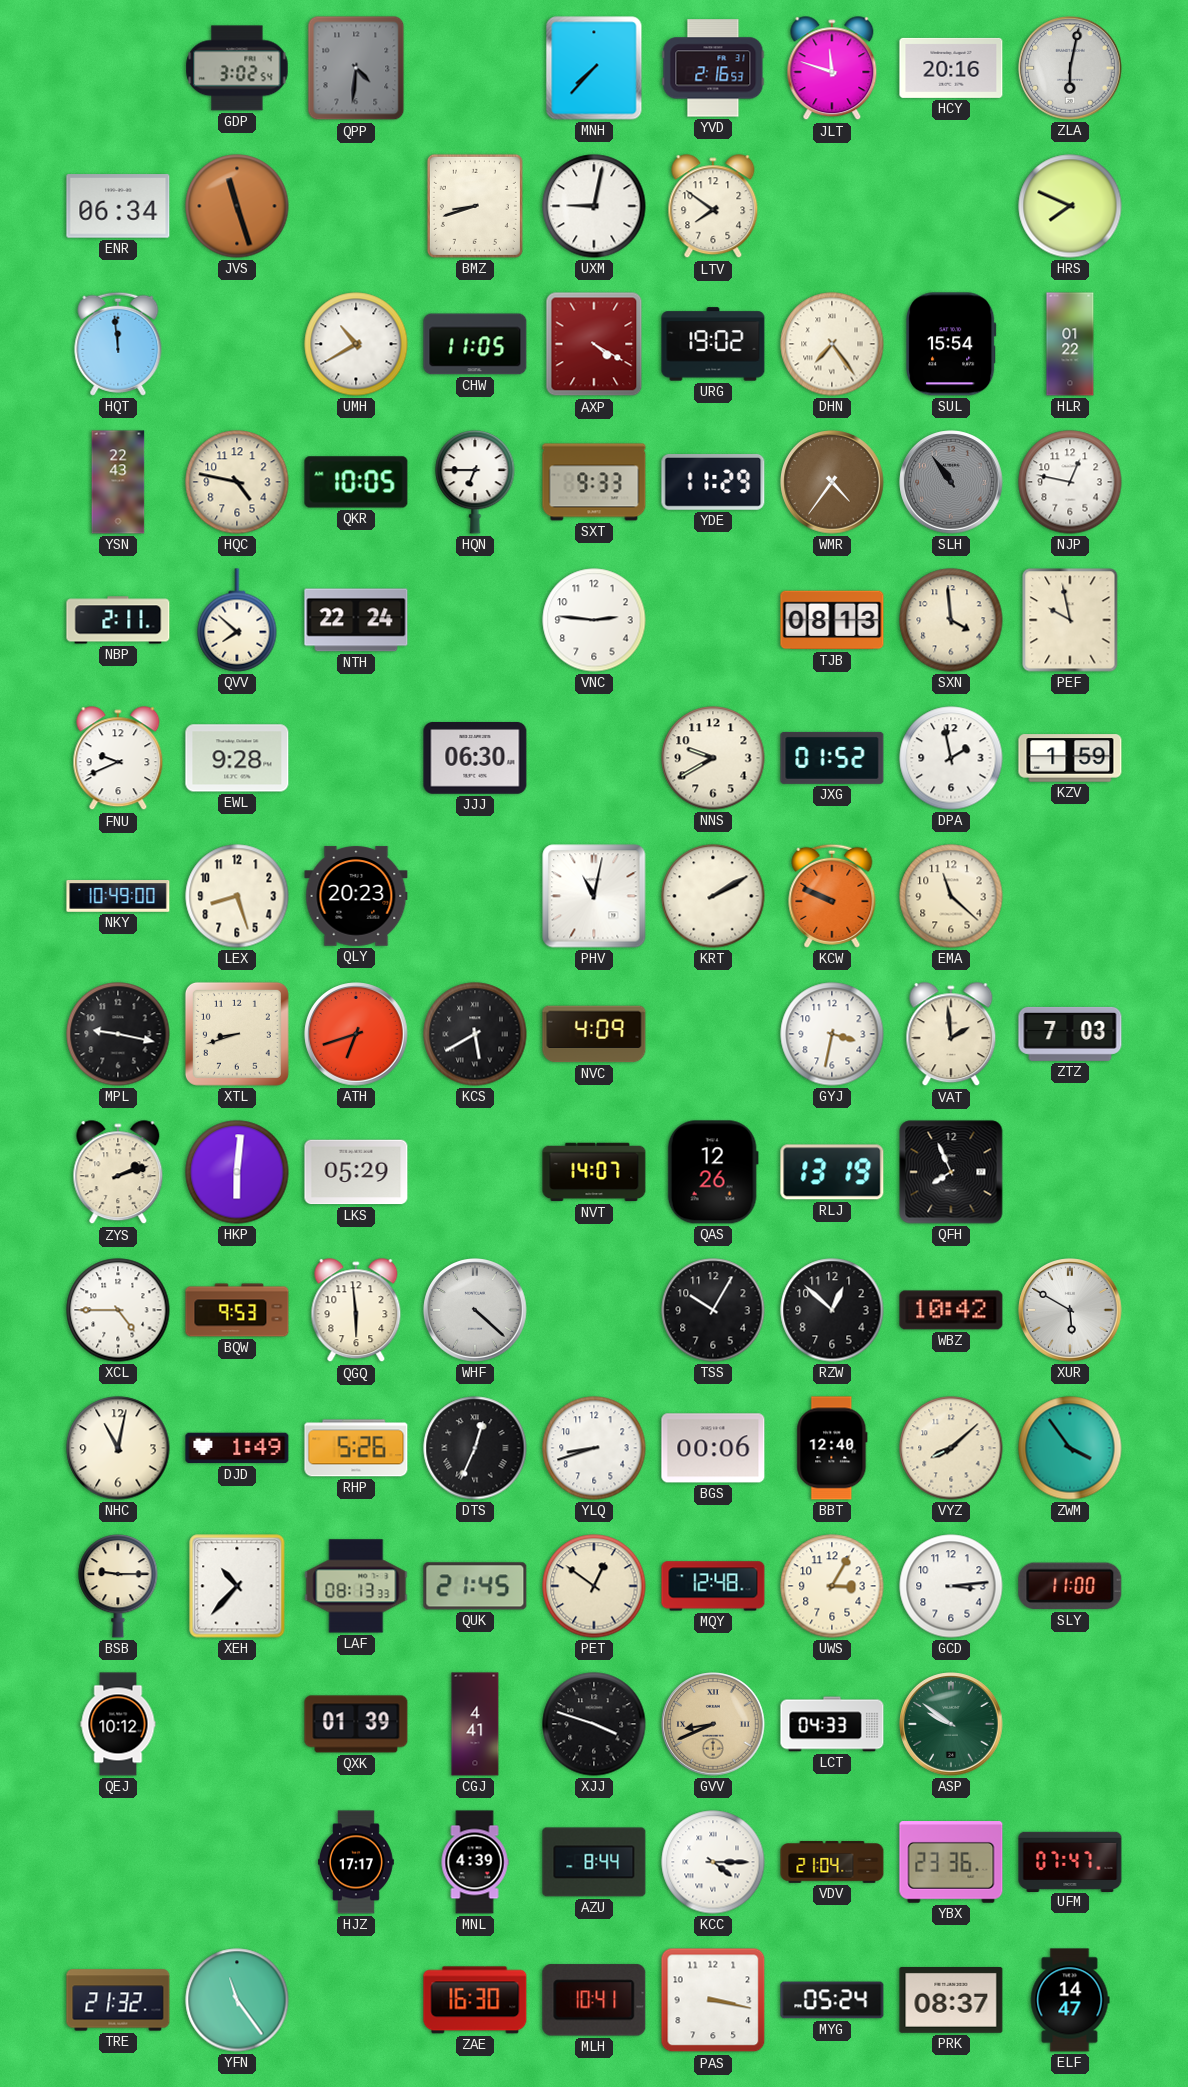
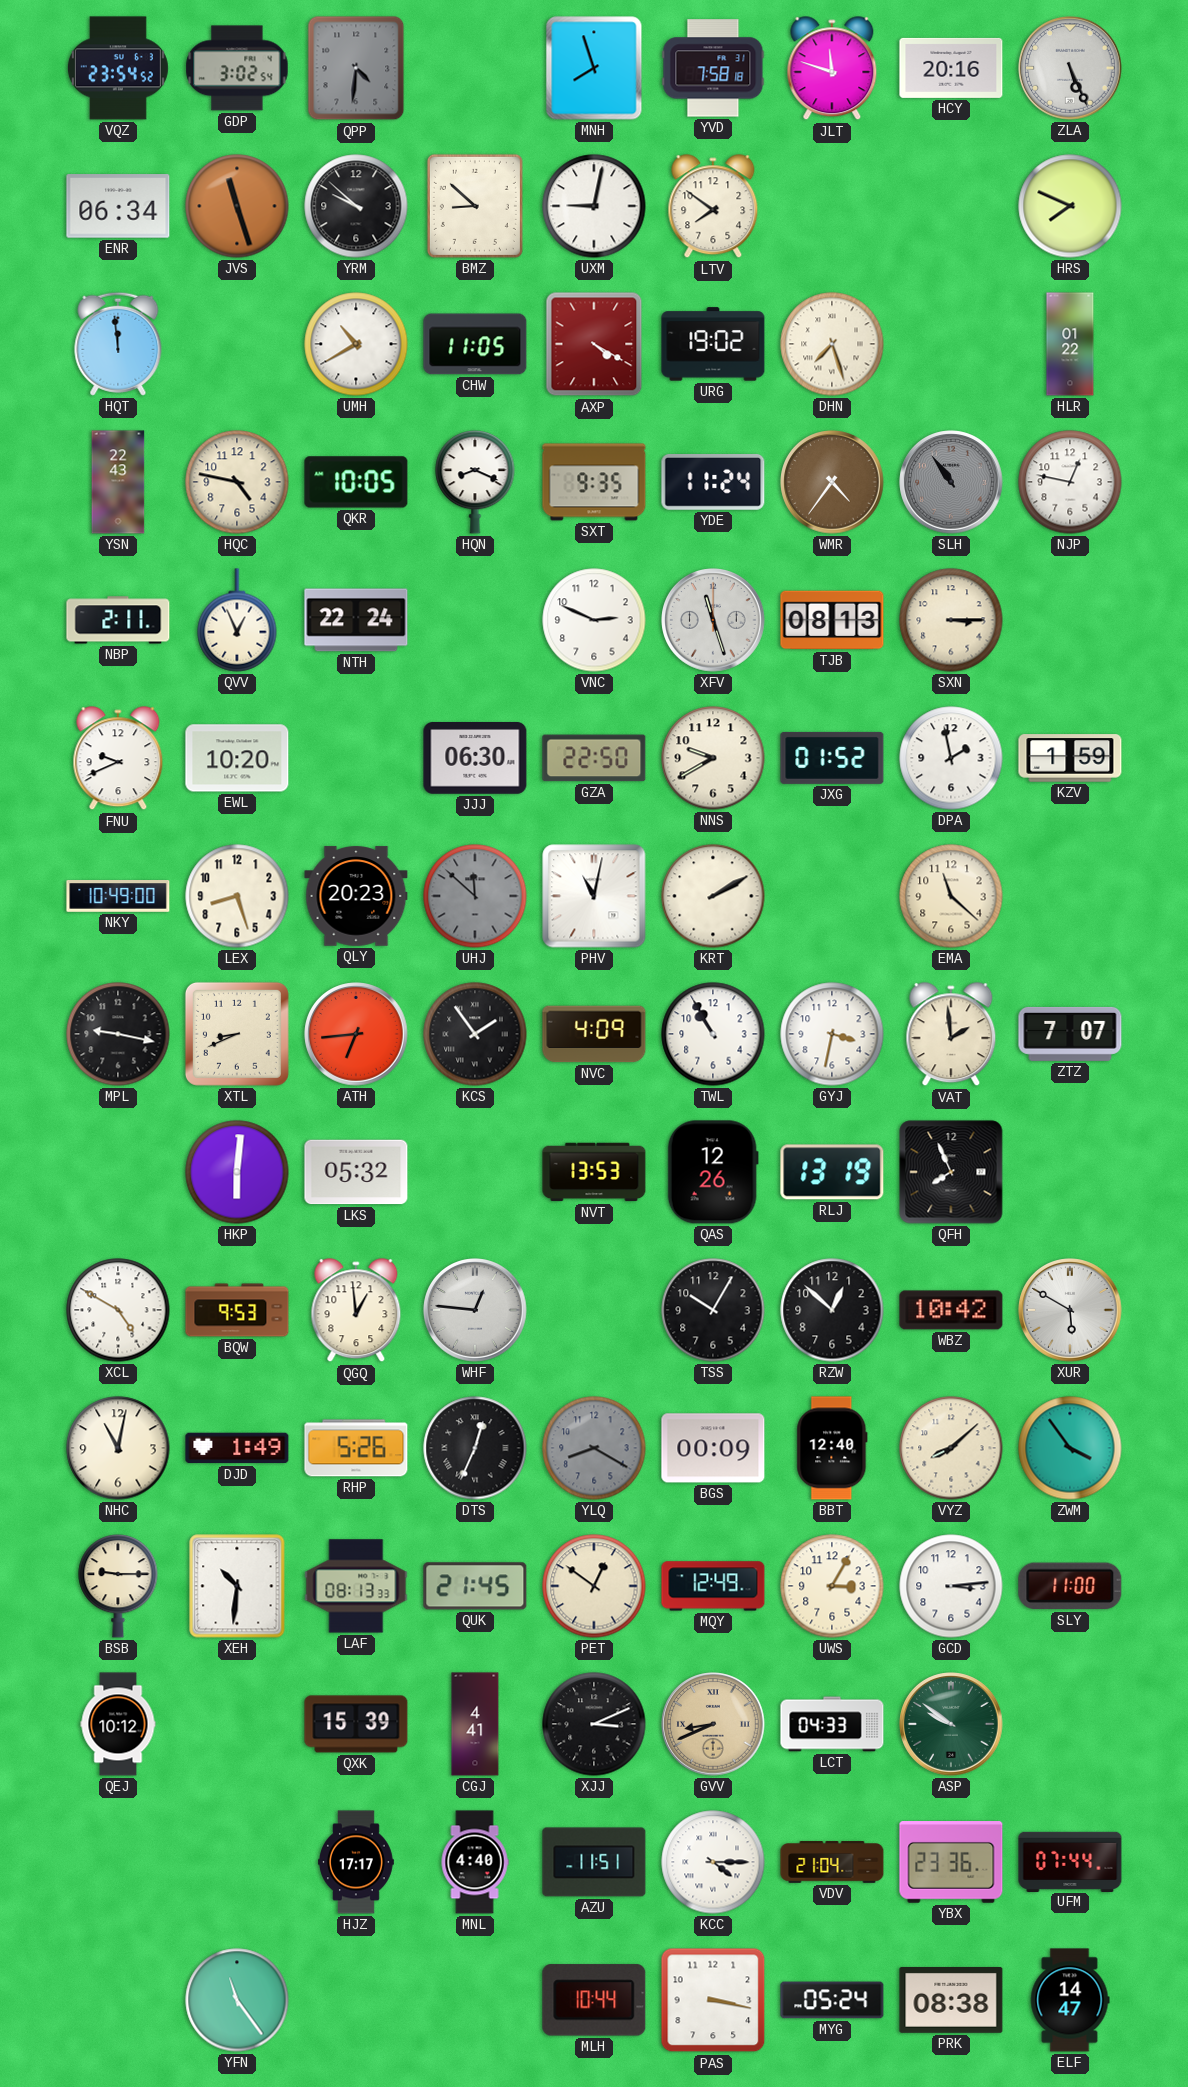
VQZ: none -> 23:54 (118, 68)
MNH: 7:37 -> 7:57 (594, 68)
YVD: 2:16 -> 7:58 (713, 68)
ZLA: 6:02 -> 5:26 (1070, 68)
YRM: none -> 9:52 (356, 206)
BMZ: 8:42 -> 8:52 (475, 206)
DHN: 7:24 -> 7:27 (832, 344)
SUL: 15:54 -> none (951, 344)
HQN: 6:45 -> 8:19 (475, 483)
SXT: 9:33 -> 9:35 (594, 482)
YDE: 11:29 -> 11:24 (713, 483)
QVV: 7:52 -> 12:56 (237, 620)
VNC: 2:46 -> 2:49 (594, 620)
XFV: none -> 11:27 (713, 620)
SXN: 3:59 -> 3:15 (951, 620)
PEF: 9:58 -> none (1070, 620)
EWL: 9:28 -> 10:20 (237, 758)
GZA: none -> 22:50 (594, 758)
UHJ: none -> 11:52 (475, 896)
KCW: 9:49 -> none (832, 896)
XTL: 8:42 -> 8:41 (237, 1034)
ATH: 6:42 -> 6:44 (356, 1034)
KCS: 5:40 -> 1:54 (475, 1034)
TWL: none -> 10:55 (713, 1034)
ZTZ: 7:03 -> 7:07 (1070, 1034)
ZYS: 2:12 -> none (118, 1173)
LKS: 05:29 -> 05:32 (356, 1172)
NVT: 14:07 -> 13:53 (594, 1172)
XCL: 4:45 -> 4:50 (118, 1310)
QGQ: 5:59 -> 12:59 (356, 1311)
WHF: 4:22 -> 12:46 (475, 1310)
YLQ: 8:42 -> 8:20 (594, 1448)
YLQ dial: white -> grey (594, 1448)
BGS: 00:06 -> 00:09 (713, 1448)
XEH: 10:37 -> 10:31 (237, 1586)
MQY: 12:48 -> 12:49 (713, 1586)
QXK: 01:39 -> 15:39 (356, 1724)
XJJ: 3:48 -> 3:11 (594, 1724)
MNL: 4:39 -> 4:40 (475, 1862)
AZU: 8:44 -> 11:51 (594, 1862)
UFM: 07:47 -> 07:44 (1070, 1861)
TRE: 21:32 -> none (118, 2000)
ZAE: 16:30 -> none (475, 2000)
MLH: 10:41 -> 10:44 (594, 2000)
PRK: 08:37 -> 08:38 (951, 2001)
